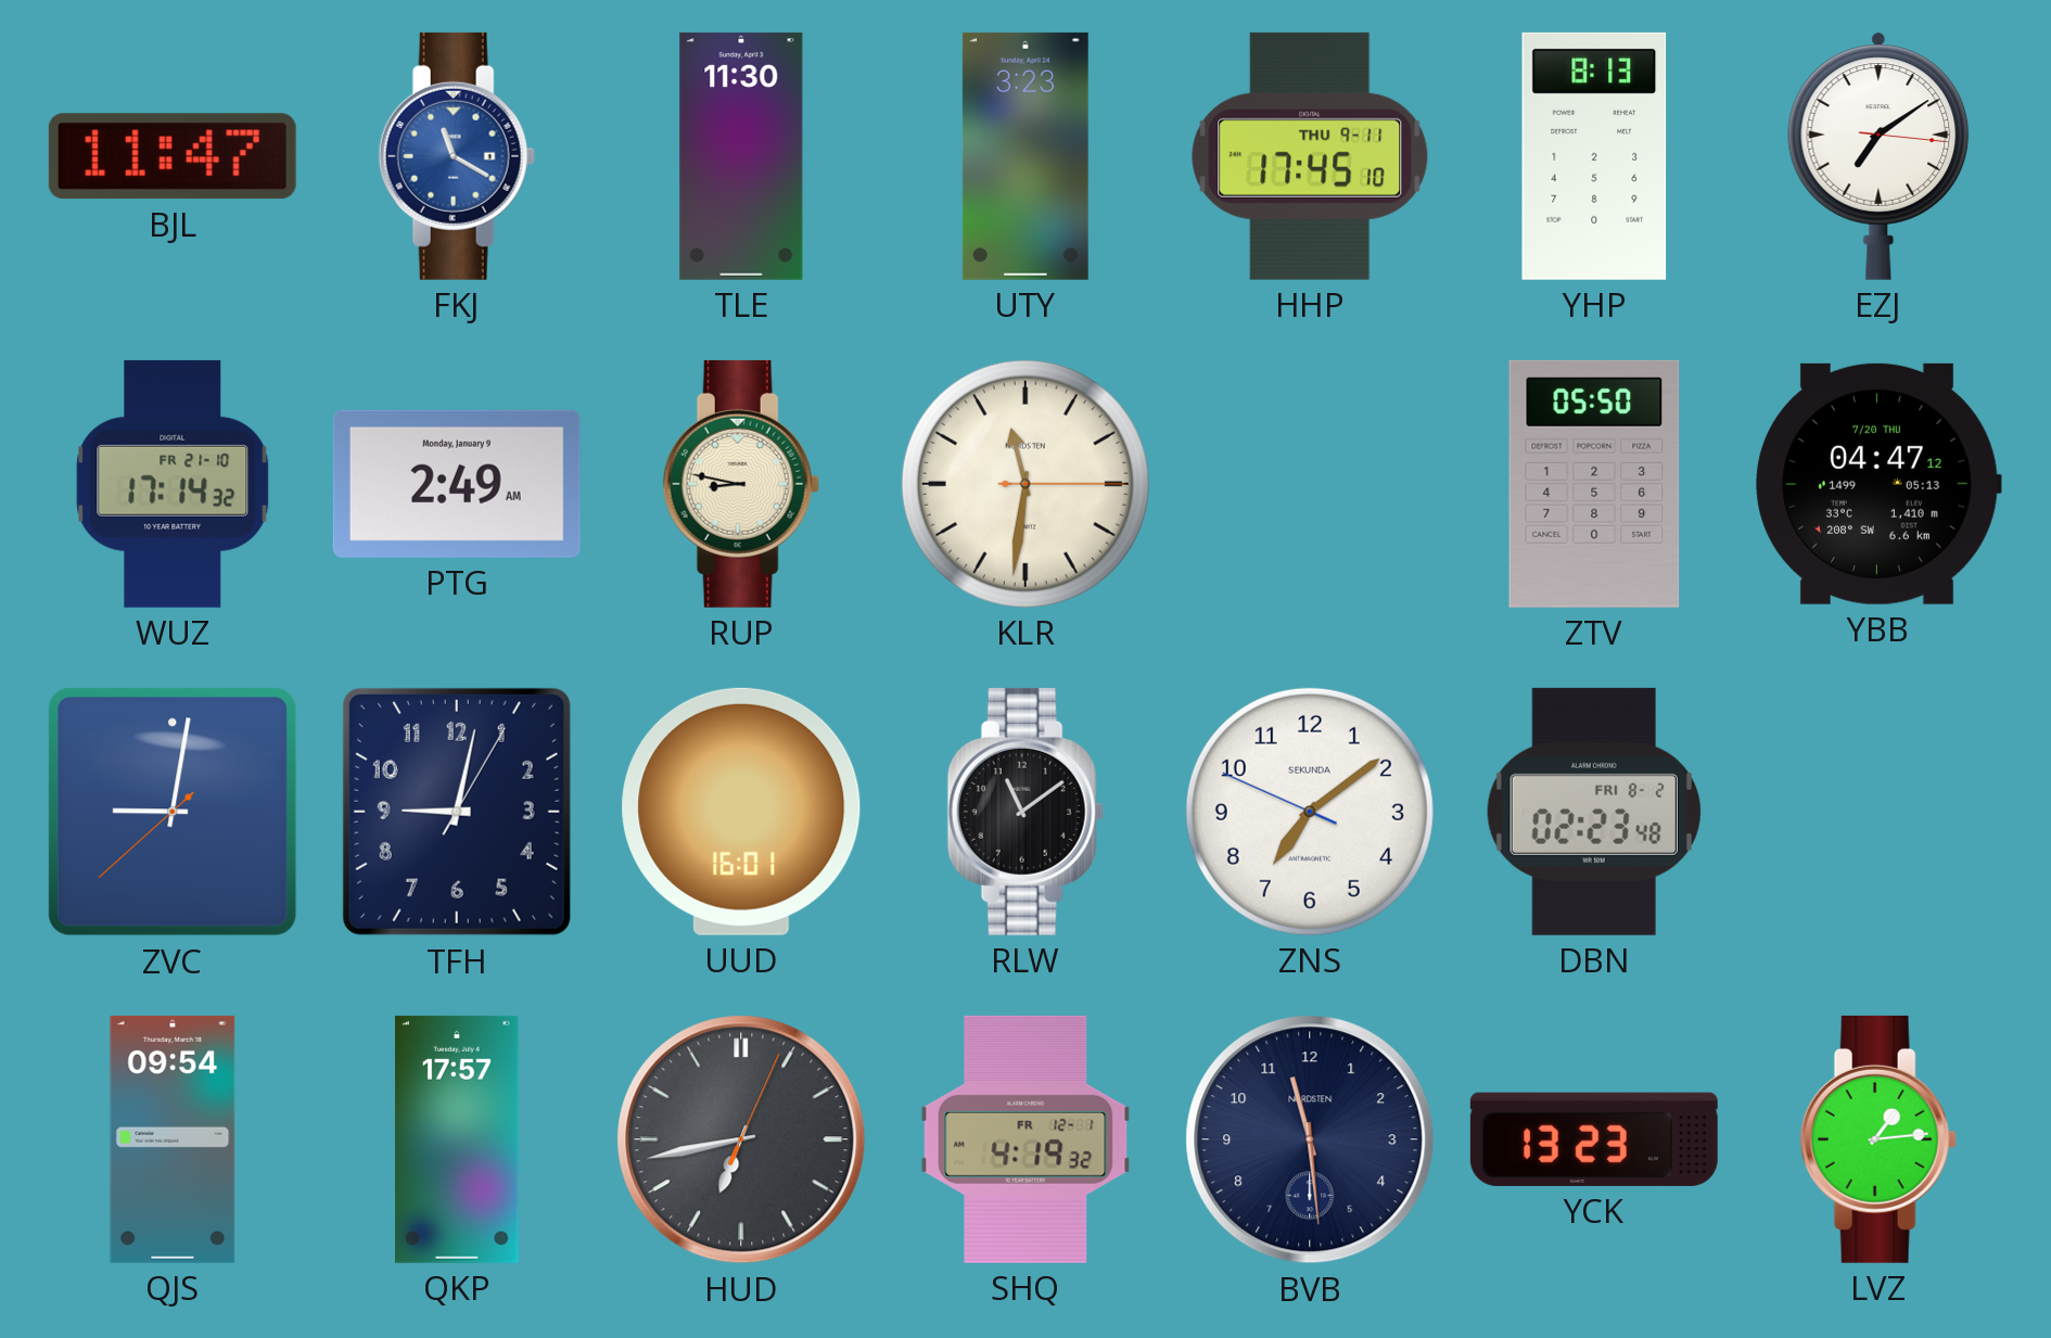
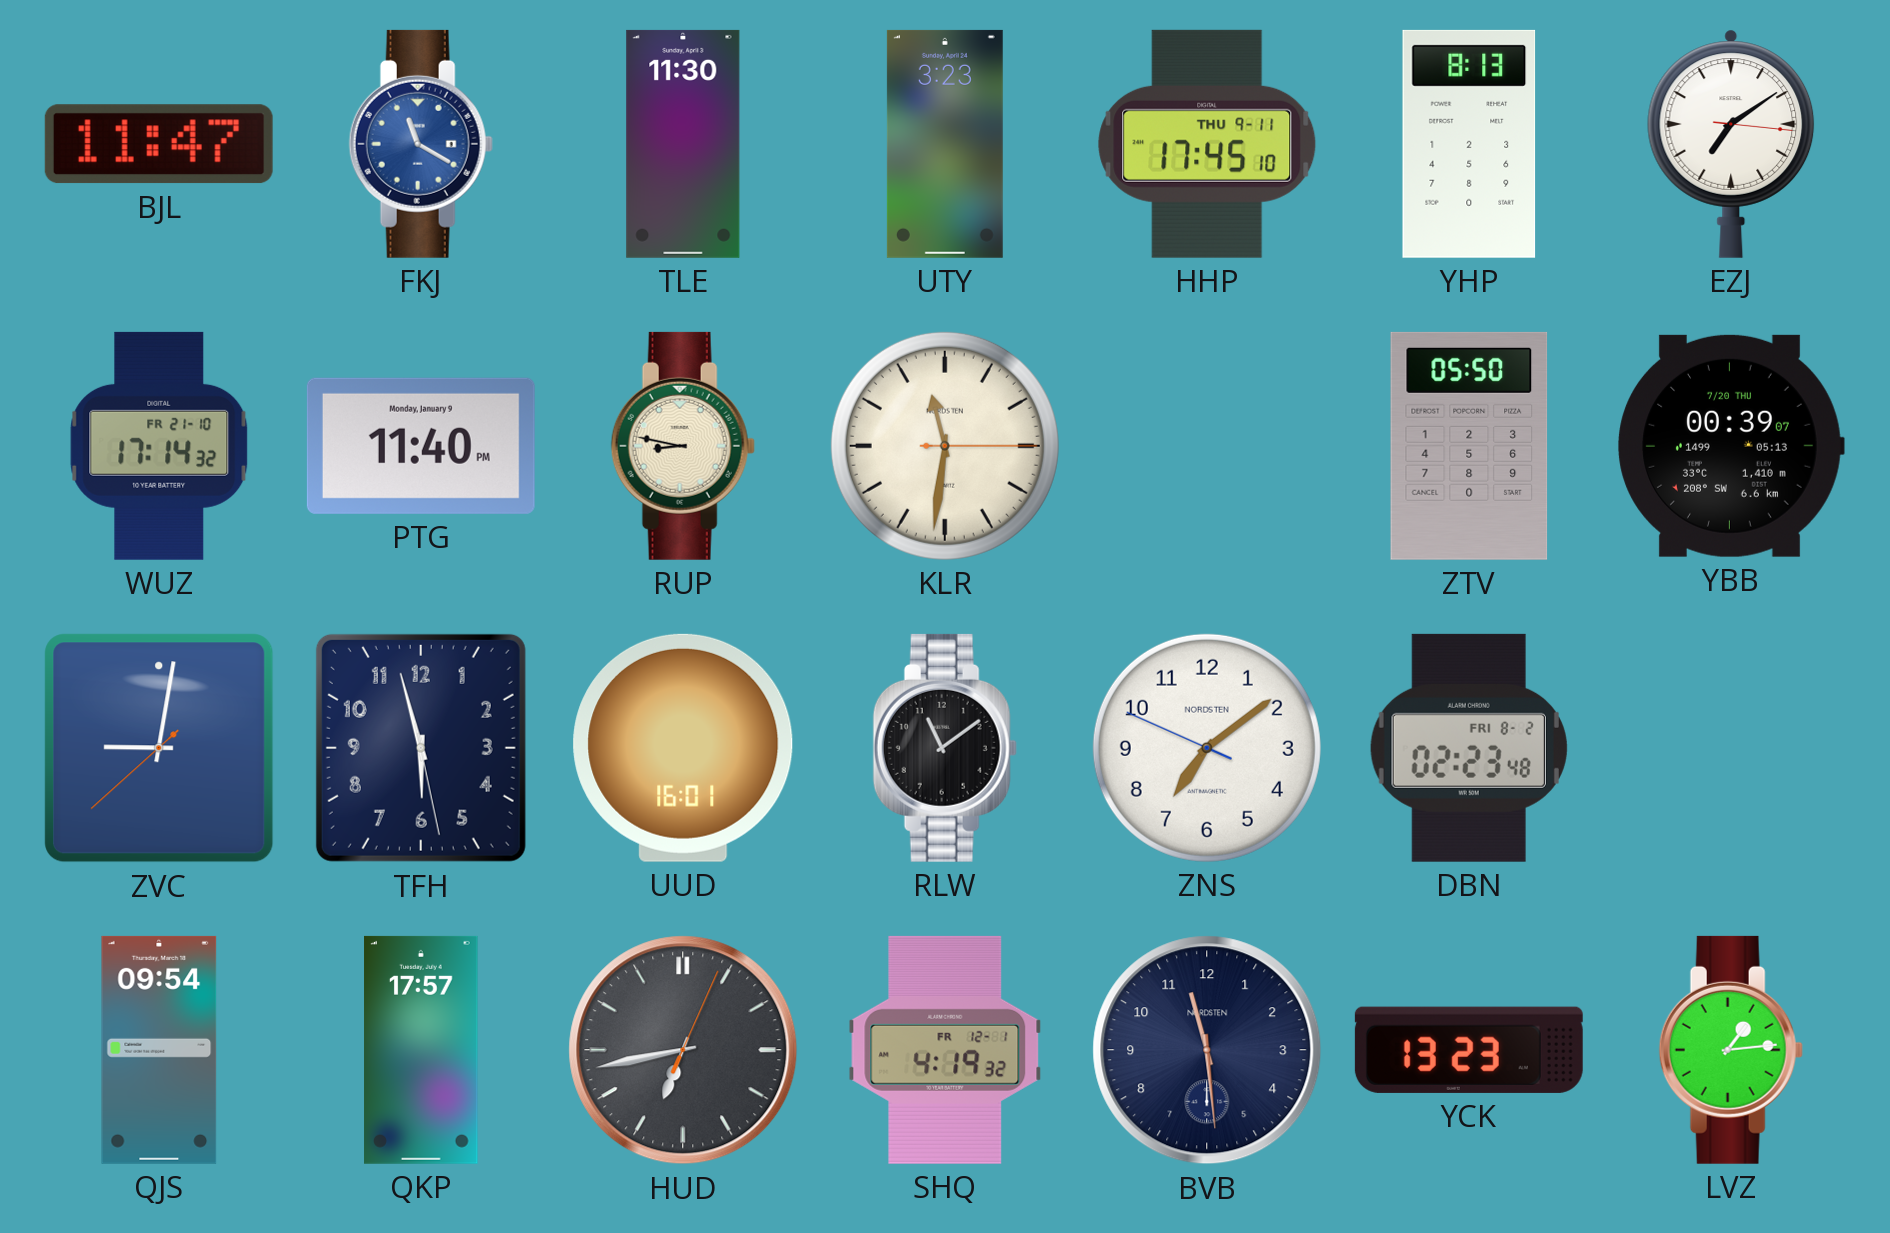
PTG: 2:49 -> 11:40 (421, 446)
YBB: 04:47 -> 00:39 (1731, 446)
TFH: 9:02 -> 5:57 (421, 748)
ZNS brand: SEKUNDA -> NORDSTEN (1207, 748)
